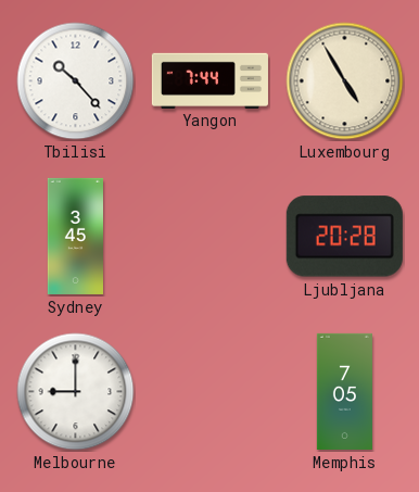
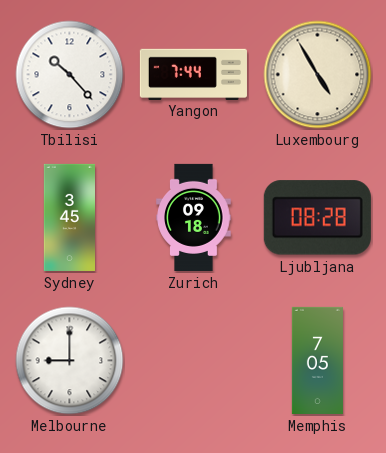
Zurich: none -> 09:18 (194, 217)
Ljubljana: 20:28 -> 08:28 (317, 218)
